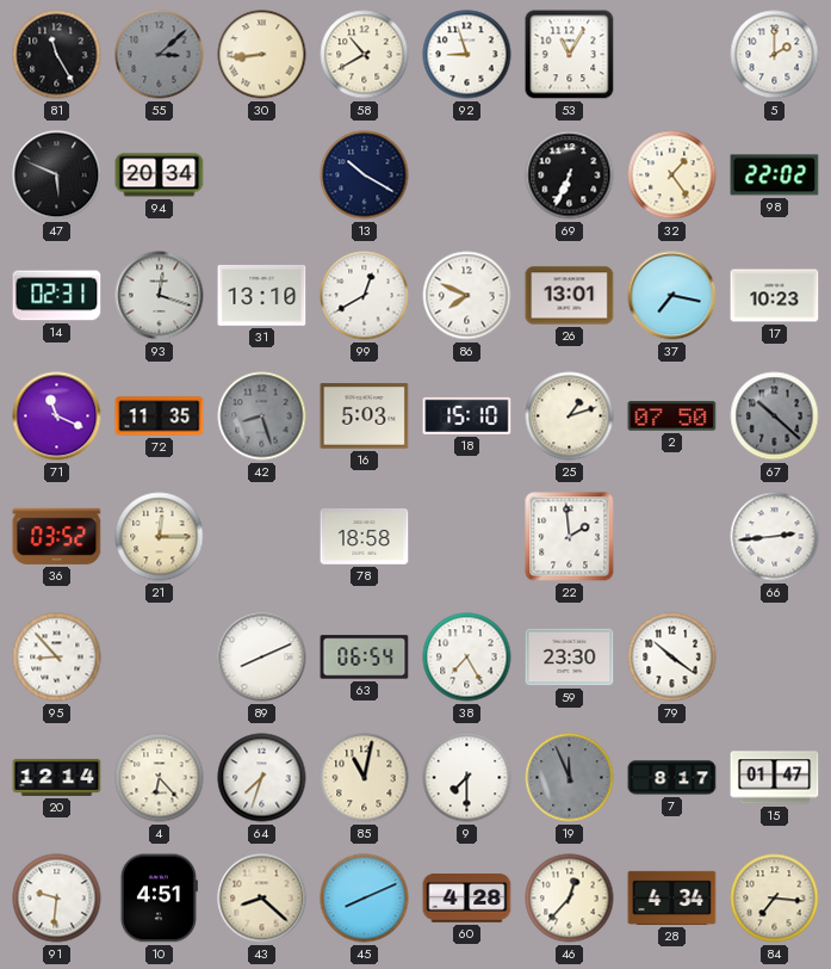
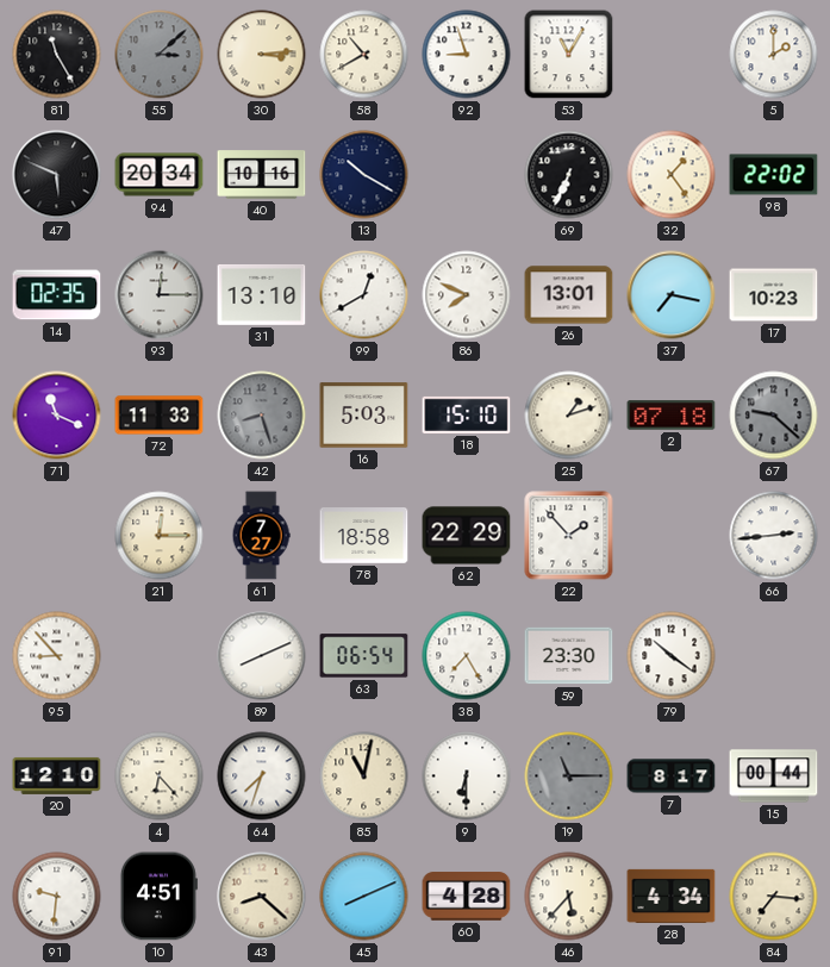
30: 8:44 -> 3:14 (262, 55)
40: none -> 10:16 (262, 175)
14: 02:31 -> 02:35 (57, 295)
93: 12:18 -> 12:15 (160, 295)
72: 11:35 -> 11:33 (160, 416)
2: 07:50 -> 07:18 (672, 416)
67: 10:22 -> 9:22 (774, 416)
36: 03:52 -> none (57, 536)
61: none -> 7:27 (261, 536)
62: none -> 22:29 (467, 536)
22: 1:59 -> 1:53 (569, 536)
20: 12:14 -> 12:10 (57, 775)
9: 7:30 -> 6:30 (467, 776)
19: 11:56 -> 11:15 (569, 776)
15: 01:47 -> 00:44 (774, 776)
46: 12:37 -> 5:37 (569, 897)
